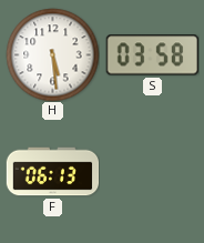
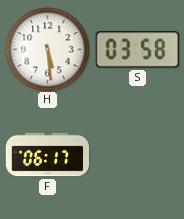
F: 06:13 -> 06:17 (47, 155)
